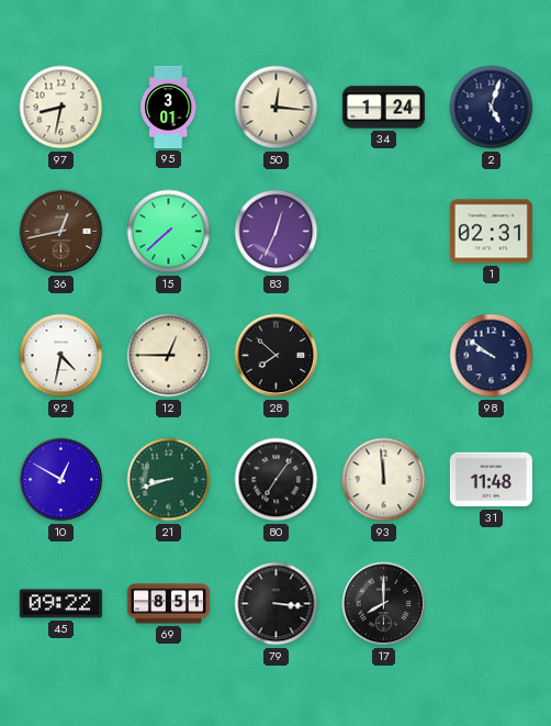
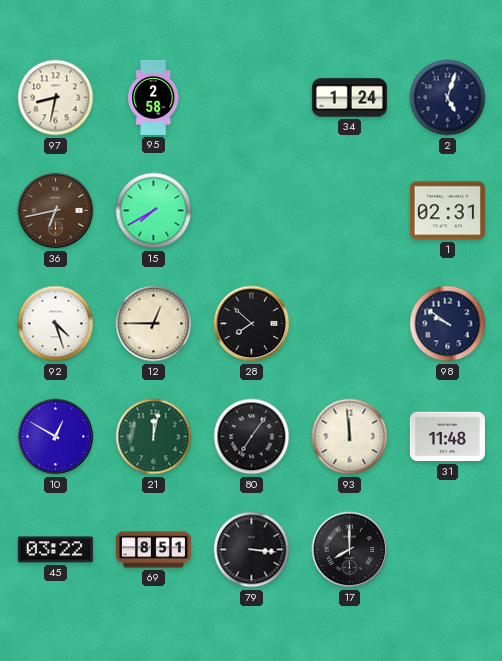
95: 3:01 -> 2:58 (154, 97)
50: 12:16 -> none (277, 108)
36: 12:43 -> 6:43 (56, 211)
15: 7:38 -> 7:40 (154, 211)
83: 12:34 -> none (277, 232)
92: 4:32 -> 4:27 (56, 324)
21: 8:42 -> 12:02 (154, 437)
45: 09:22 -> 03:22 (55, 550)
